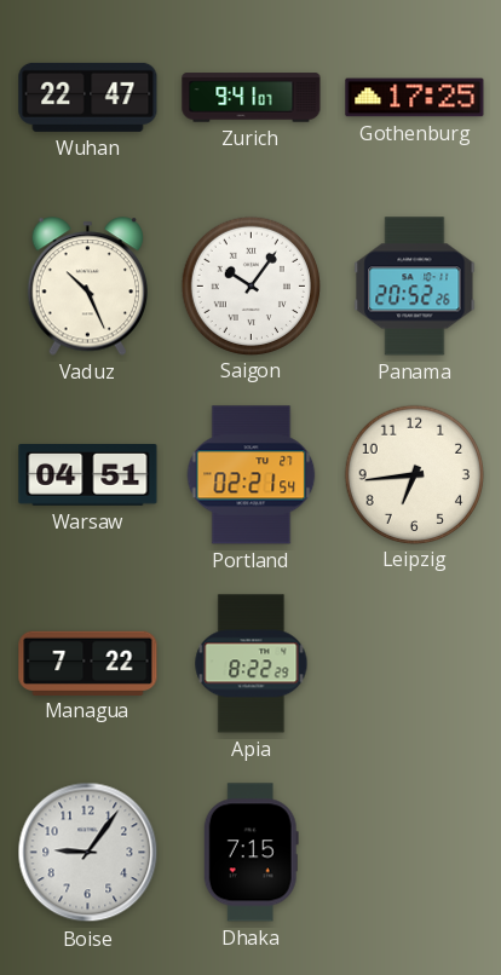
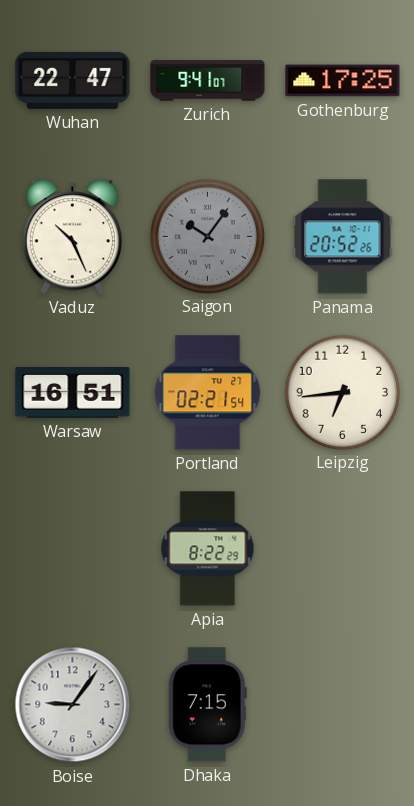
Saigon dial: white -> grey (207, 236)
Warsaw: 04:51 -> 16:51 (73, 393)
Managua: 7:22 -> none (88, 663)
